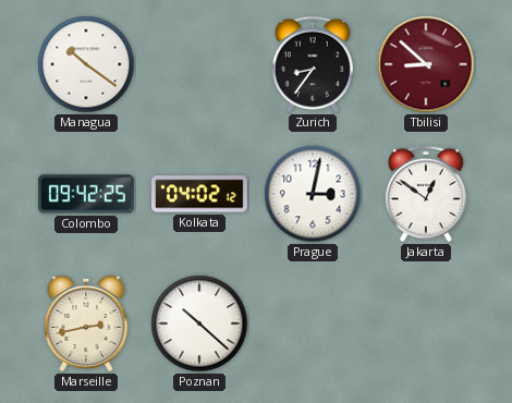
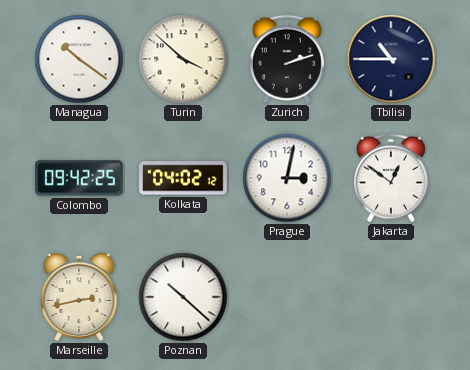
Turin: none -> 3:52 (183, 59)
Zurich: 8:36 -> 2:12 (287, 59)
Tbilisi: 8:52 -> 10:45 (391, 59)
Tbilisi dial: burgundy -> navy (391, 59)
